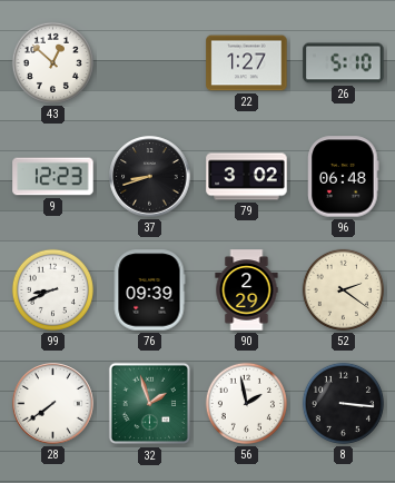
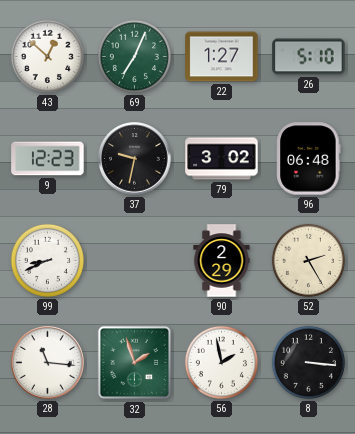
69: none -> 7:04 (134, 56)
37: 8:42 -> 9:32 (135, 159)
76: 09:39 -> none (149, 290)
52: 2:21 -> 2:25 (308, 260)
28: 7:39 -> 11:16 (48, 363)
